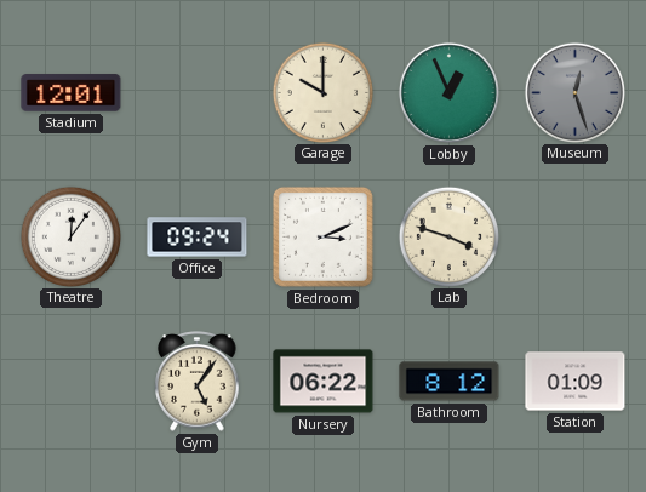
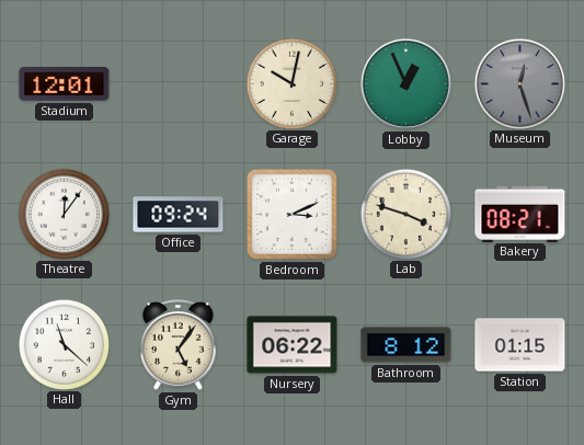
Garage: 10:00 -> 10:02 (291, 83)
Bakery: none -> 08:21 (520, 214)
Hall: none -> 11:22 (64, 344)
Station: 01:09 -> 01:15 (520, 345)
